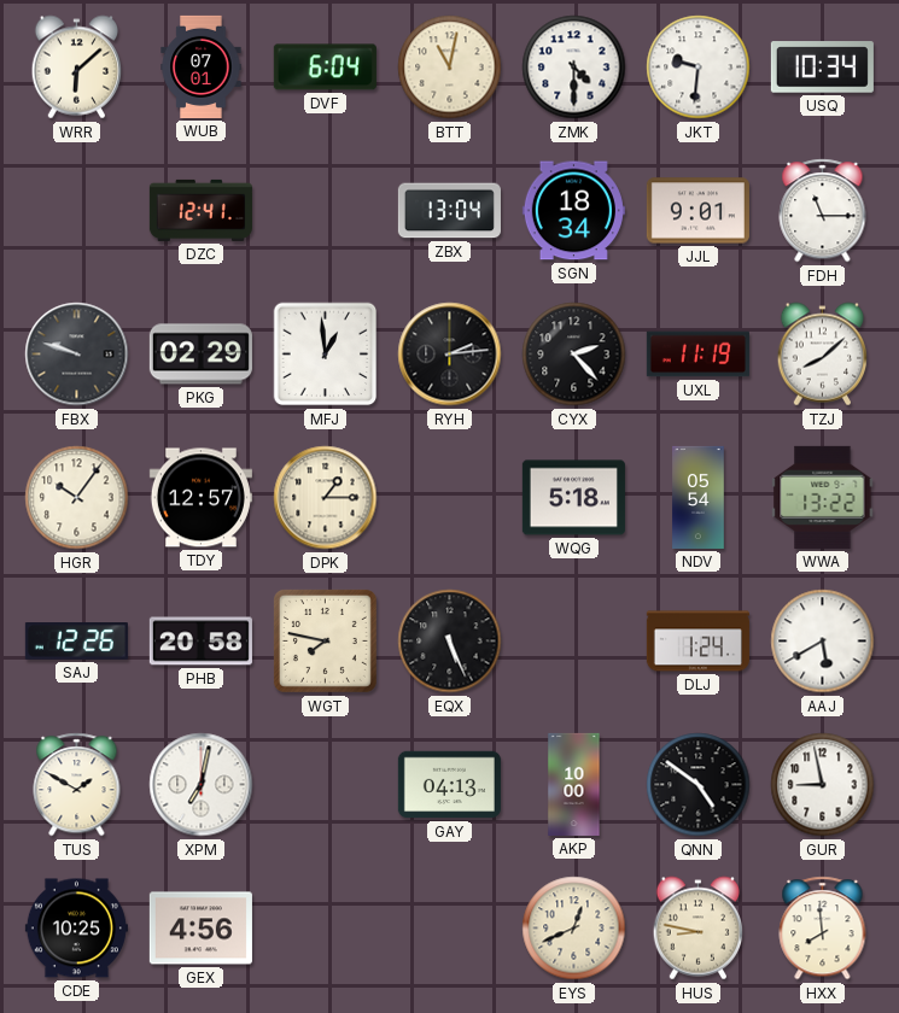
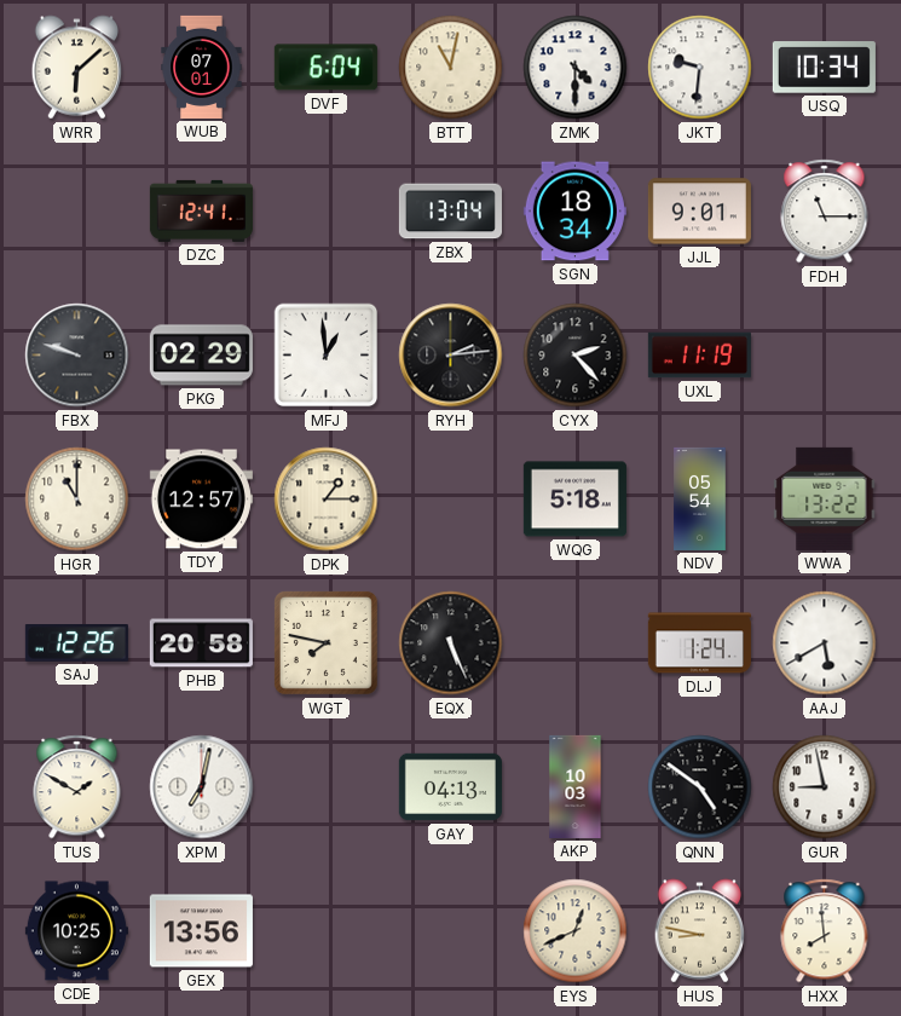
TZJ: 8:08 -> none (823, 355)
HGR: 10:06 -> 11:00 (77, 500)
AKP: 10:00 -> 10:03 (576, 786)
GEX: 4:56 -> 13:56 (201, 931)
